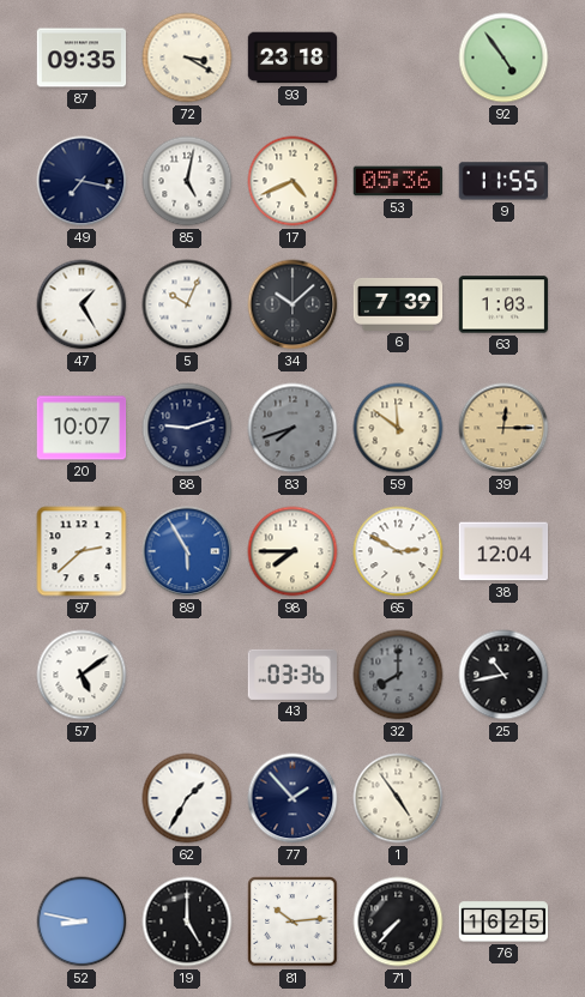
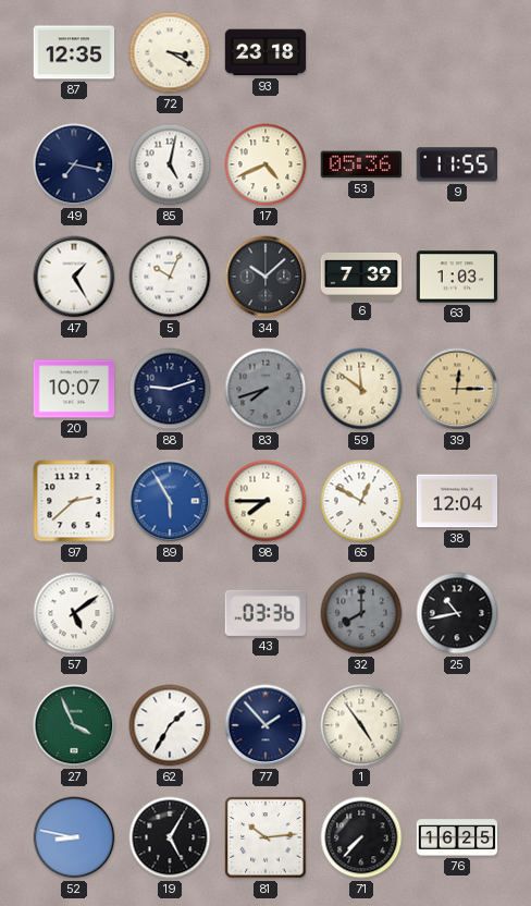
87: 09:35 -> 12:35 (74, 52)
92: 4:54 -> none (503, 58)
65: 2:50 -> 12:50 (361, 501)
27: none -> 3:56 (74, 725)
19: 5:00 -> 5:05 (170, 837)
